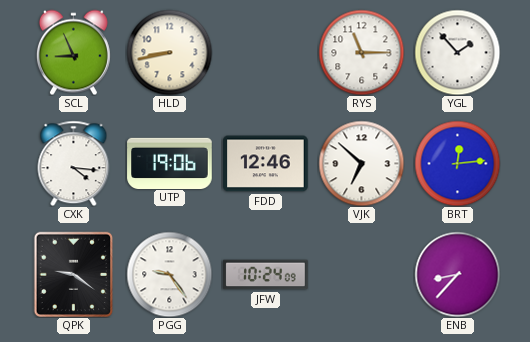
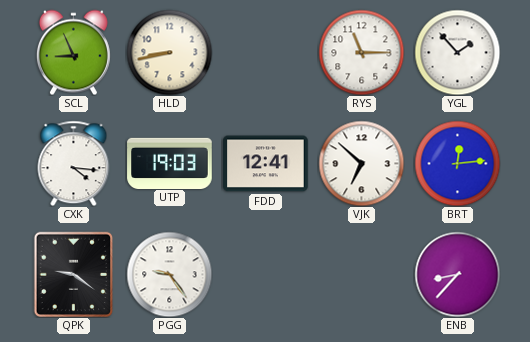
UTP: 19:06 -> 19:03 (170, 163)
FDD: 12:46 -> 12:41 (266, 164)
JFW: 10:24 -> none (266, 275)
